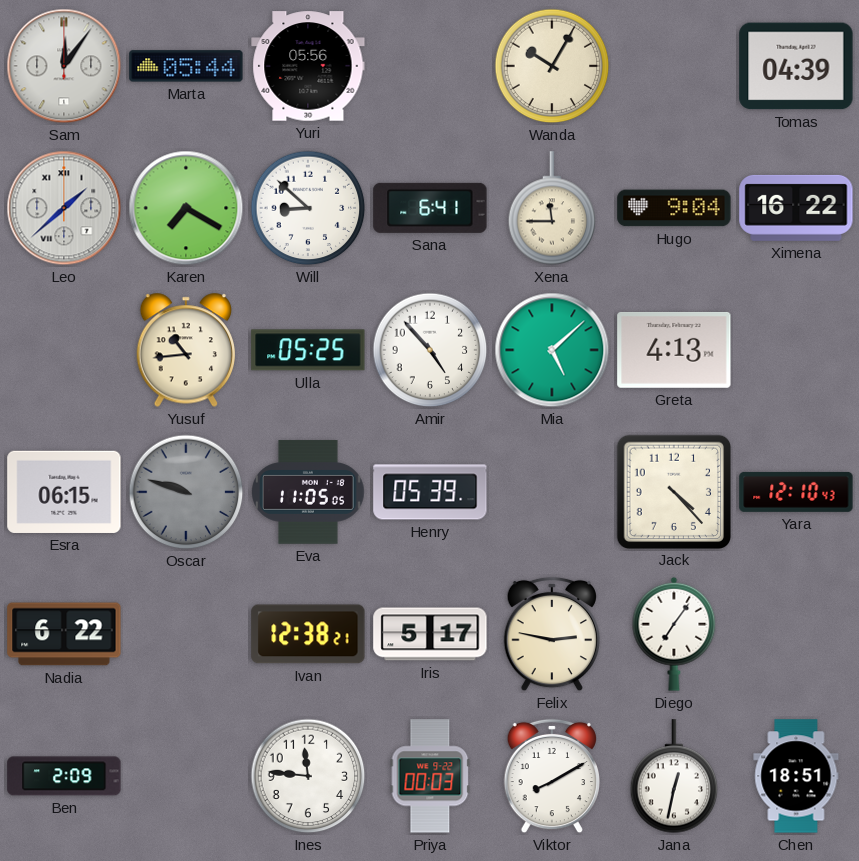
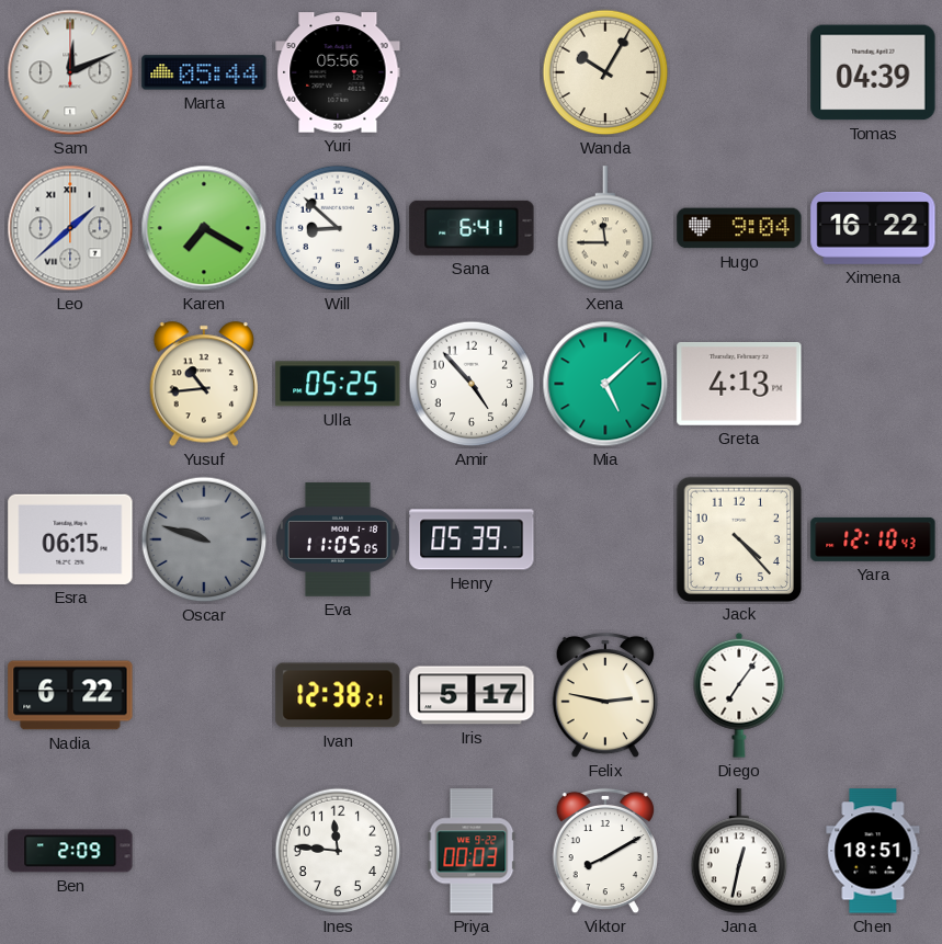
Sam: 12:06 -> 12:11 (70, 72)
